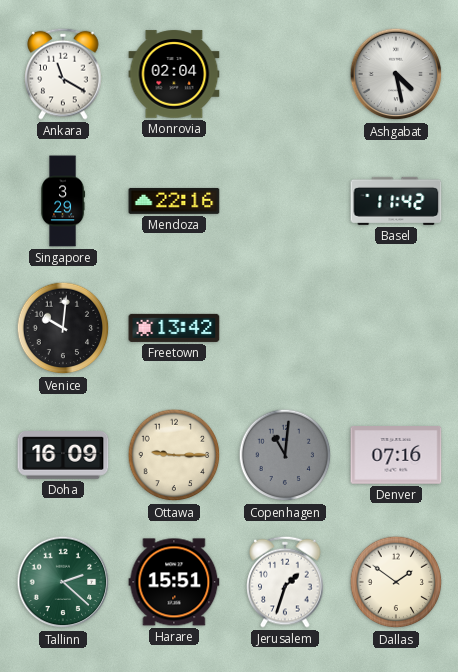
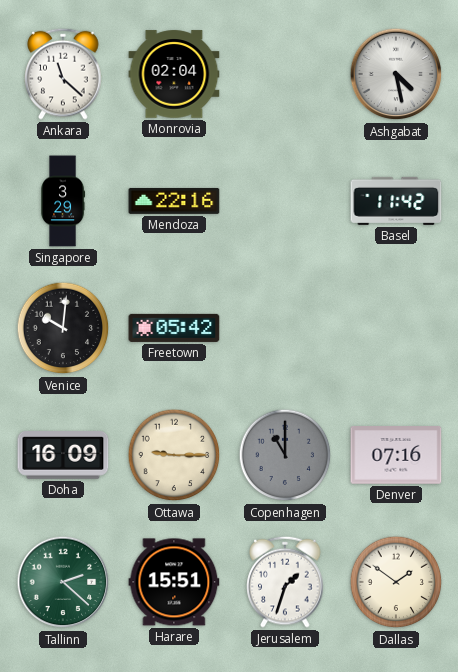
Ankara: 11:20 -> 11:22 (63, 74)
Freetown: 13:42 -> 05:42 (174, 328)
Copenhagen: 11:01 -> 11:00 (285, 455)
